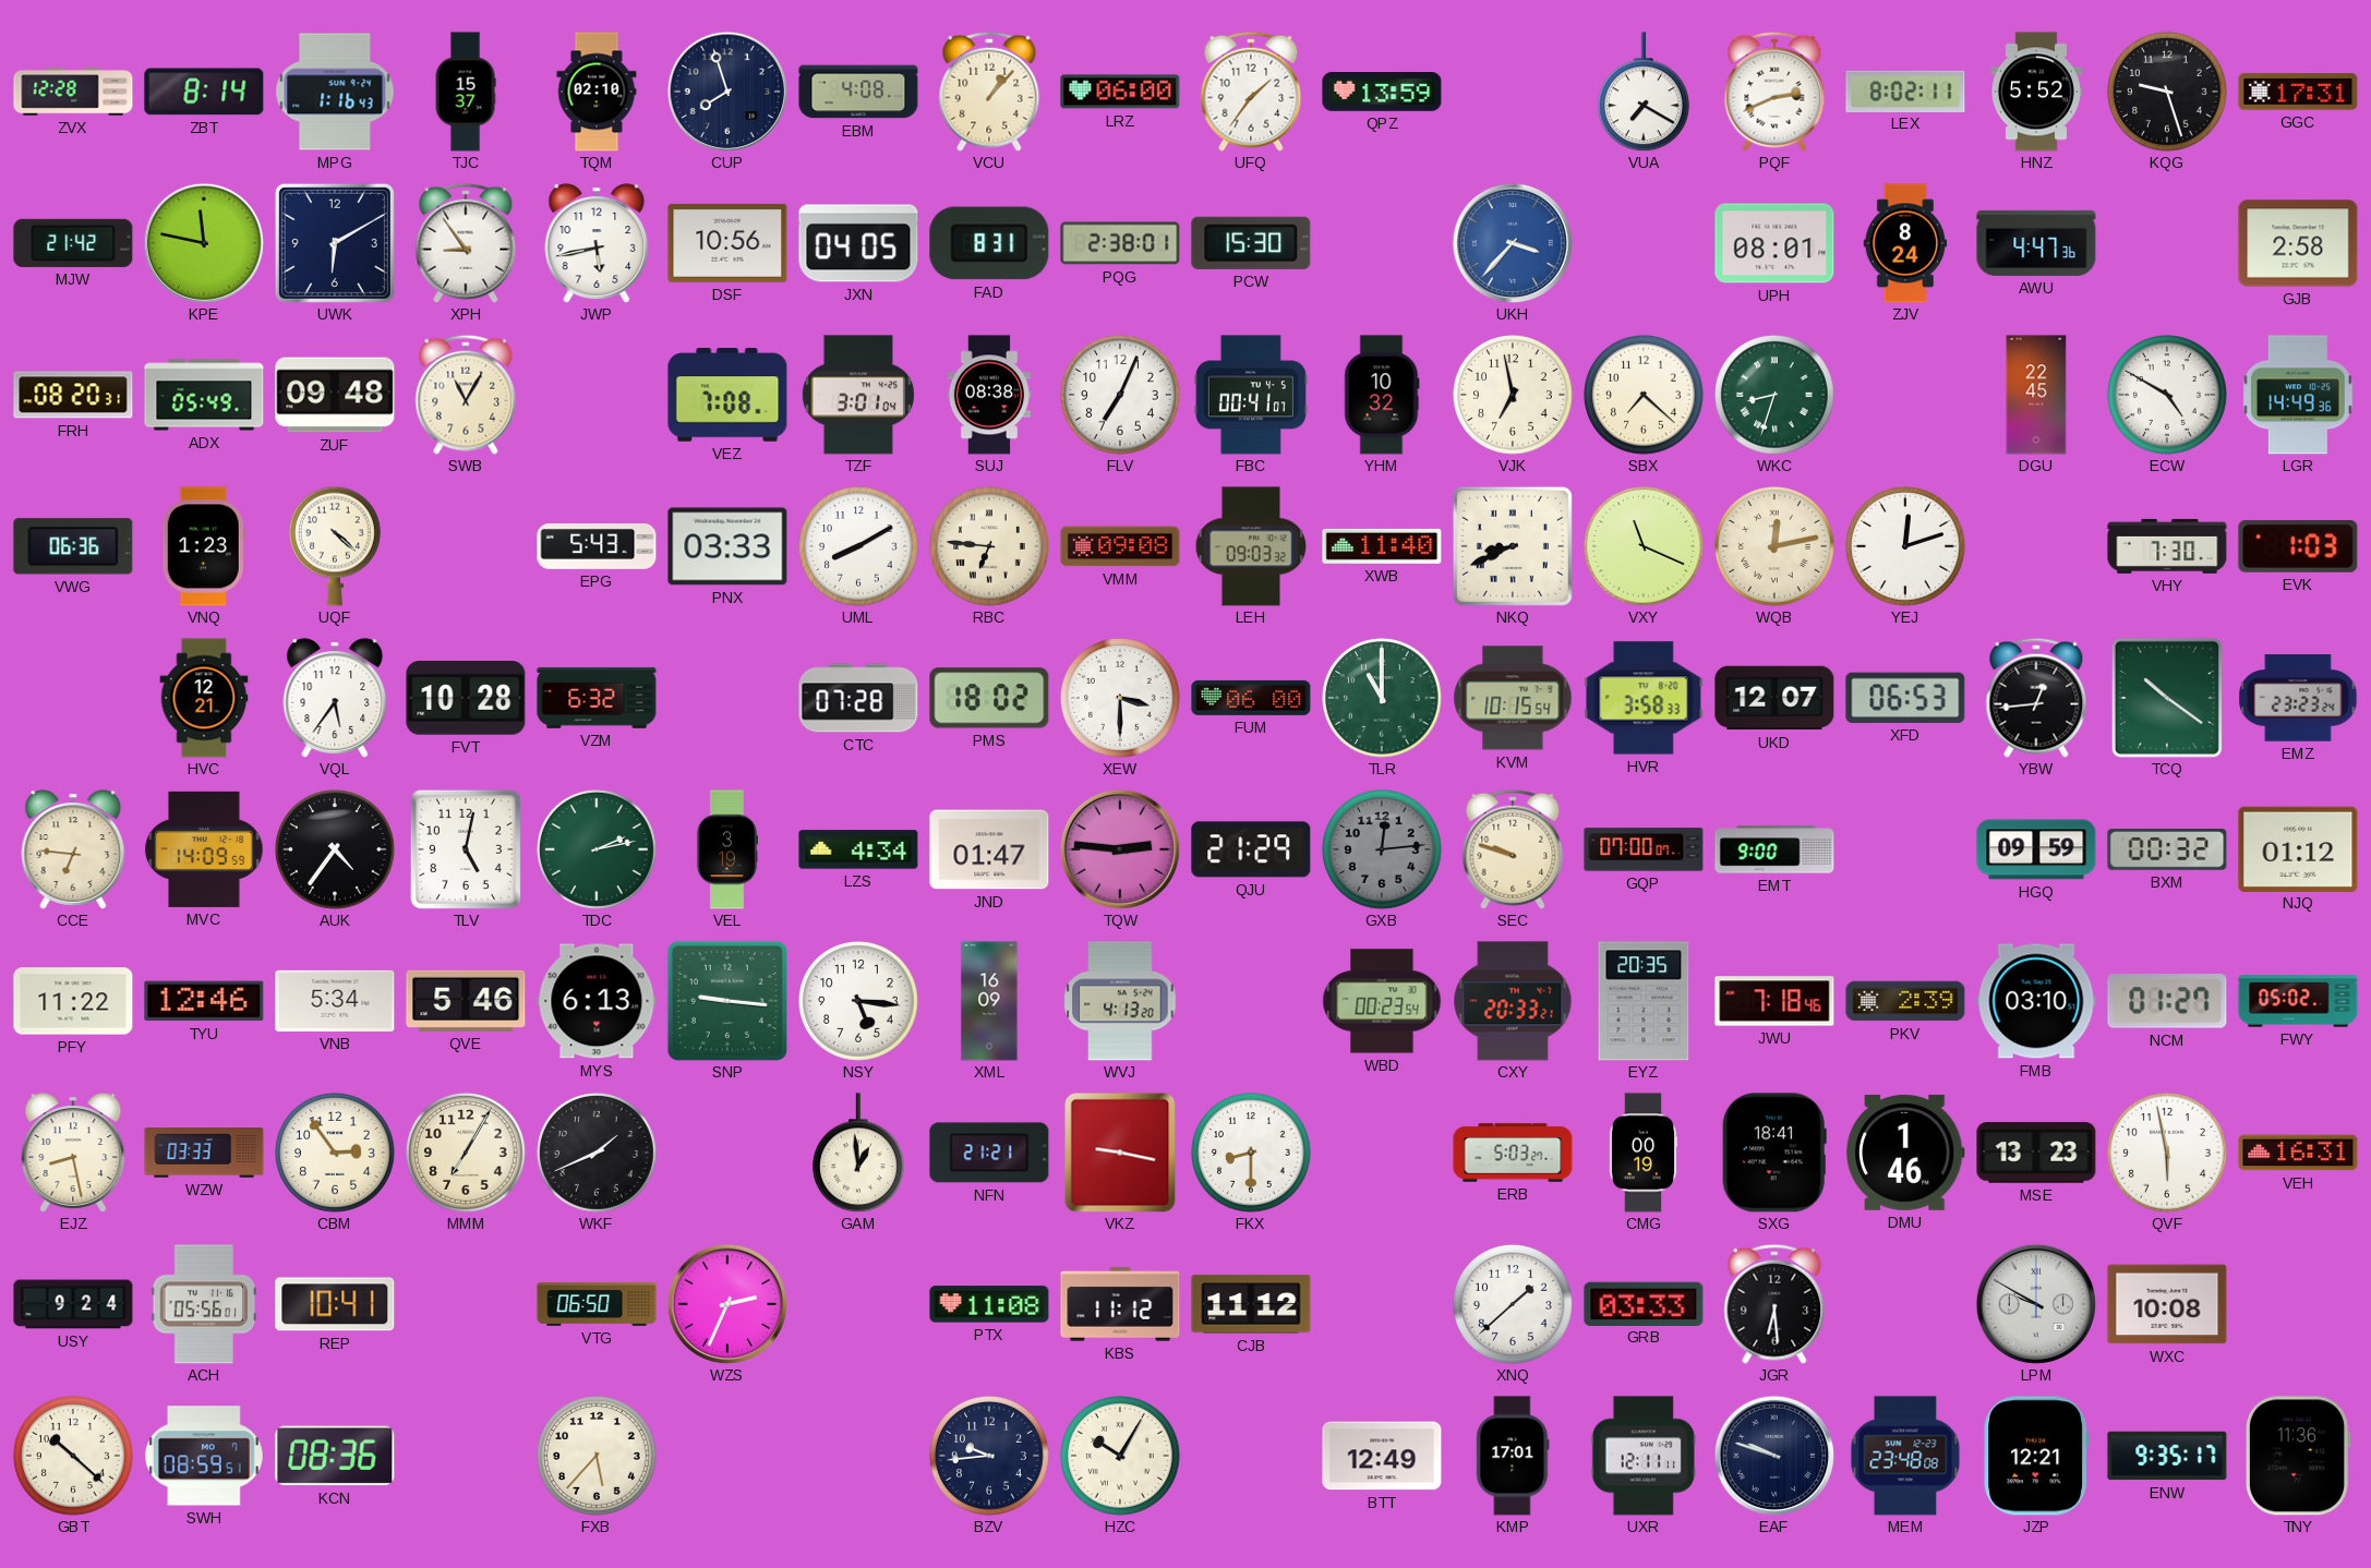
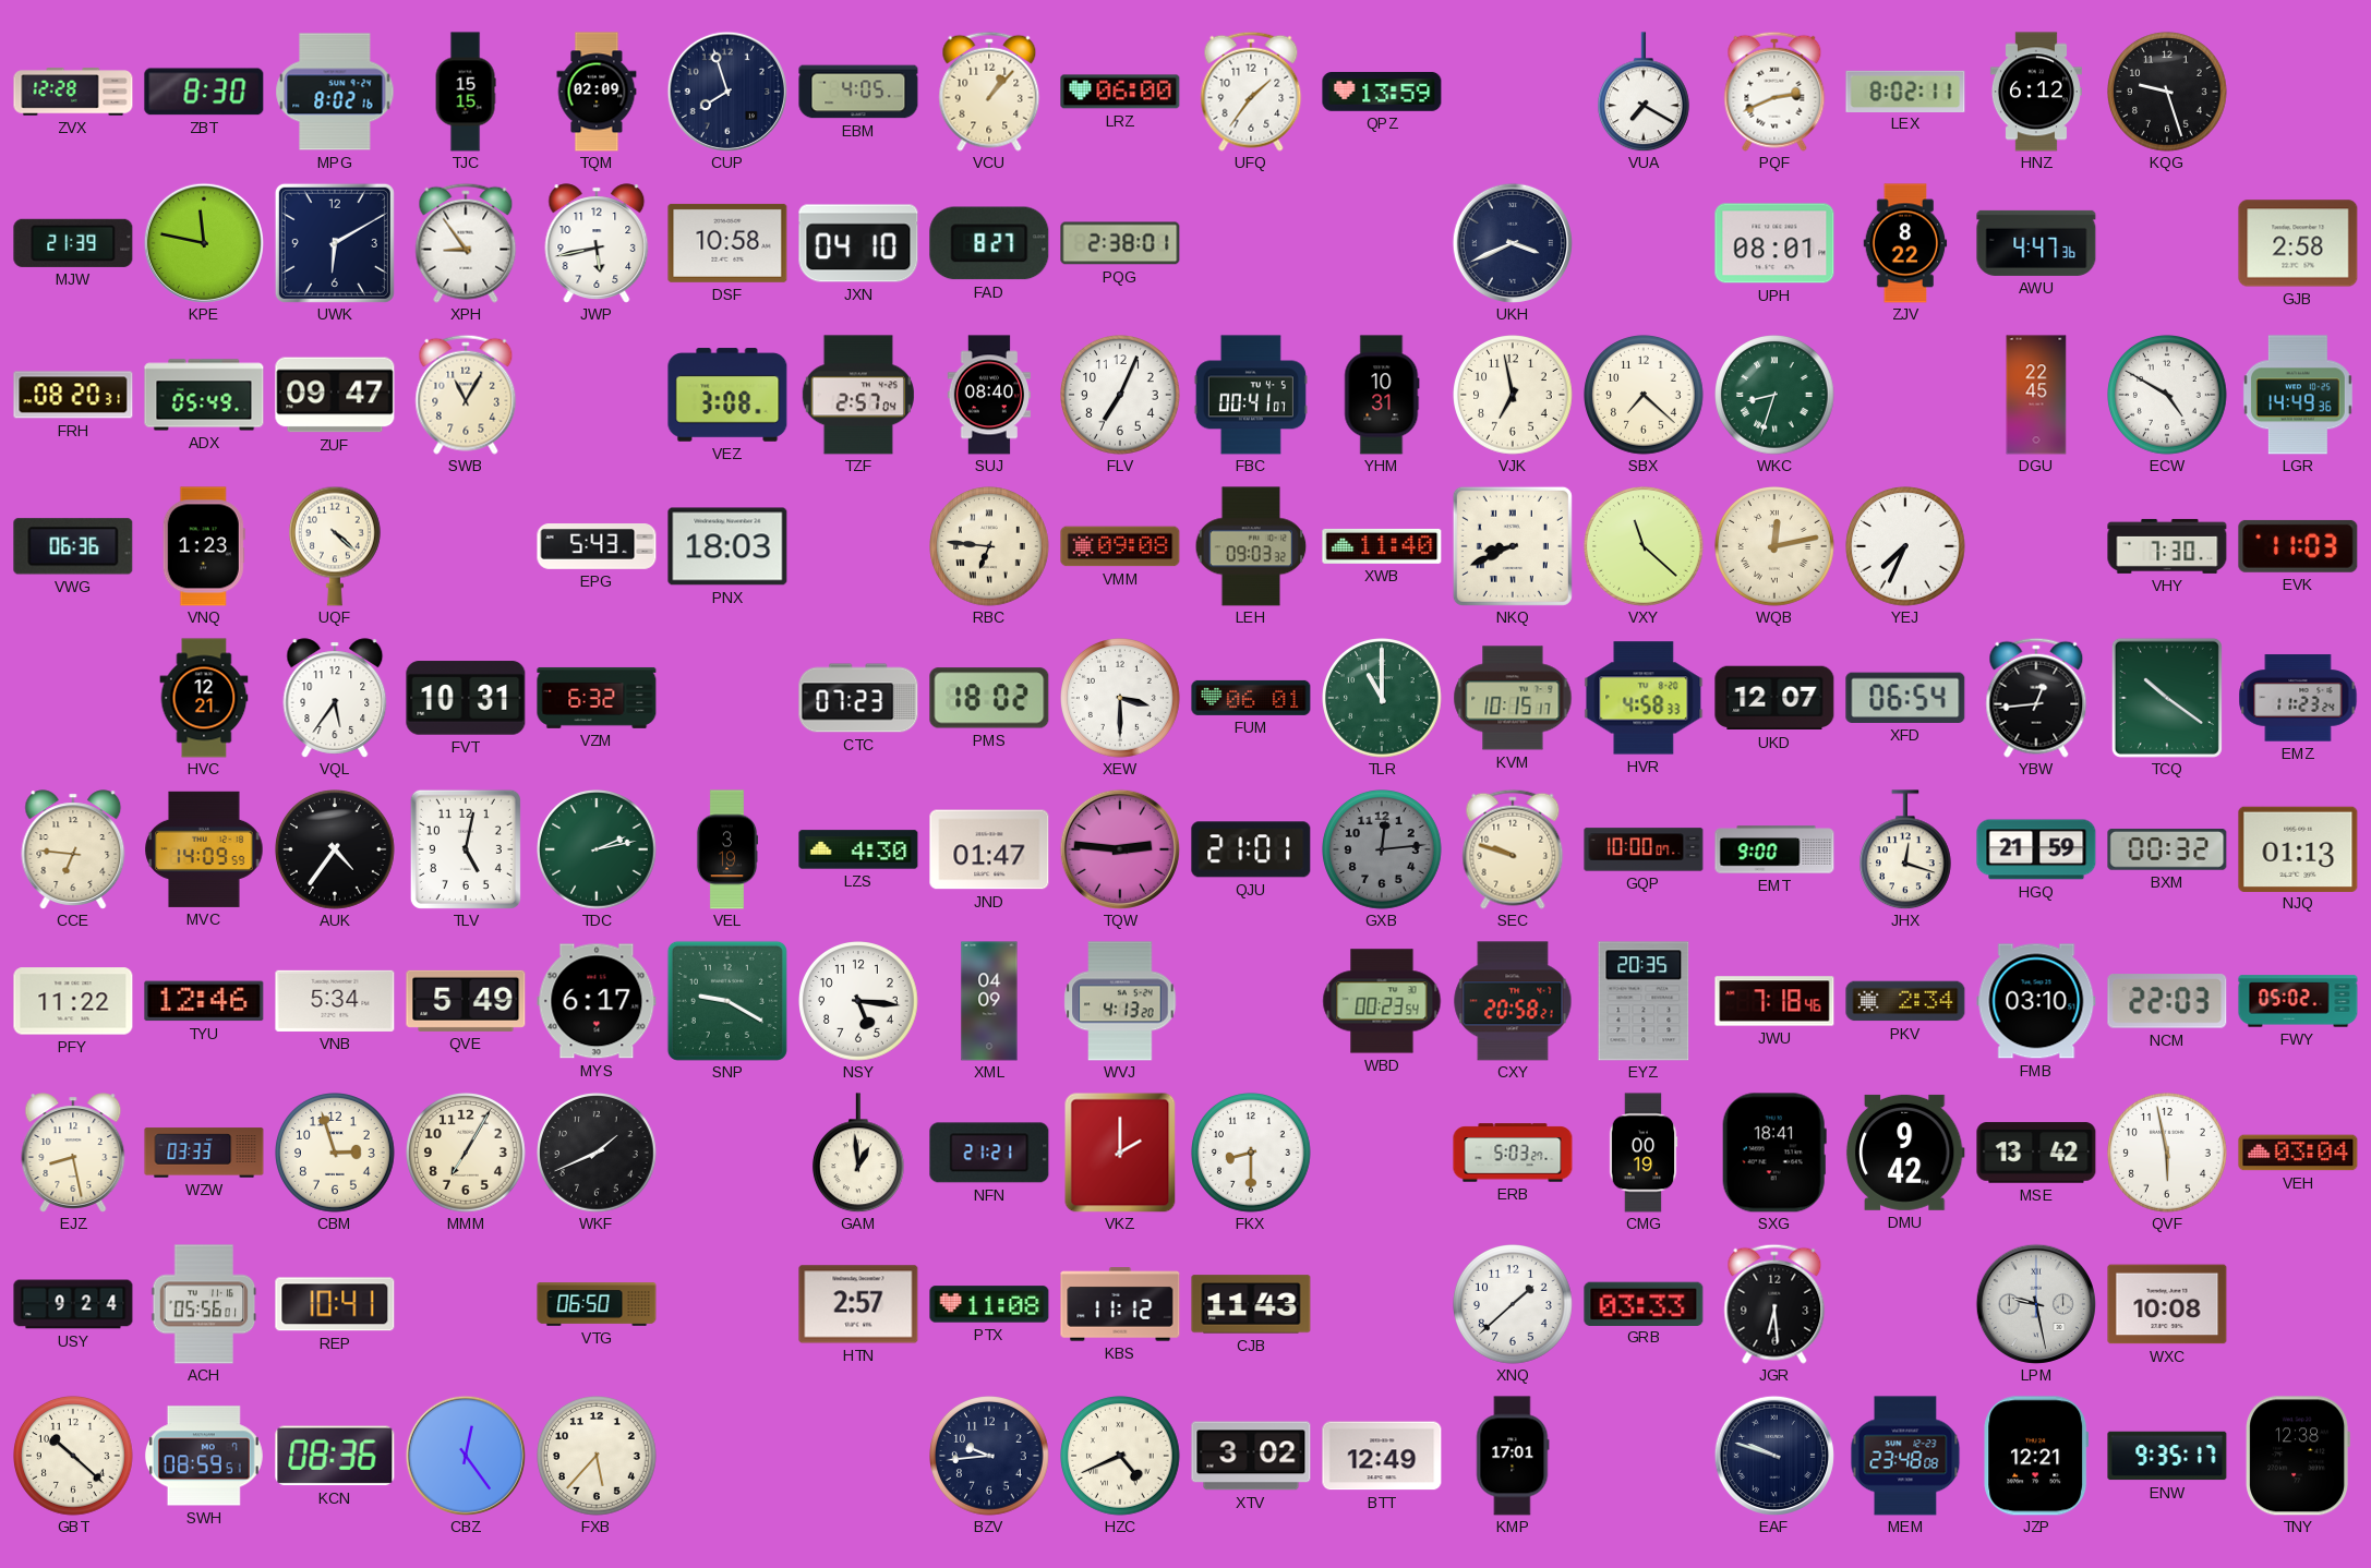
ZBT: 8:14 -> 8:30 (204, 92)
MPG: 1:16 -> 8:02 (335, 92)
TJC: 15:37 -> 15:15 (466, 92)
TQM: 02:10 -> 02:09 (597, 92)
EBM: 4:08 -> 4:05 (858, 92)
HNZ: 5:52 -> 6:12 (2036, 92)
GGC: 17:31 -> none (2298, 92)
MJW: 21:42 -> 21:39 (73, 243)
DSF: 10:56 -> 10:58 (727, 243)
JXN: 04:05 -> 04:10 (858, 243)
FAD: 8:31 -> 8:27 (989, 243)
PCW: 15:30 -> none (1251, 243)
UKH: 3:37 -> 3:41 (1513, 243)
UKH dial: blue -> navy (1513, 243)
ZJV: 8:24 -> 8:22 (1905, 243)
ZUF: 09:48 -> 09:47 (335, 395)
VEZ: 7:08 -> 3:08 (727, 395)
TZF: 3:01 -> 2:57 (858, 395)
SUJ: 08:38 -> 08:40 (988, 395)
YHM: 10:32 -> 10:31 (1382, 395)
PNX: 03:33 -> 18:03 (727, 546)
UML: 8:10 -> none (859, 547)
VXY: 11:19 -> 11:22 (1645, 547)
YEJ: 12:12 -> 7:34 (1906, 547)
EVK: 1:03 -> 11:03 (2298, 546)
FVT: 10:28 -> 10:31 (466, 698)
CTC: 07:28 -> 07:23 (858, 698)
FUM: 06:00 -> 06:01 (1251, 698)
KVM: 10:15:54 -> 10:15:17 (1513, 698)
HVR: 3:58 -> 4:58 (1644, 698)
XFD: 06:53 -> 06:54 (1905, 698)
EMZ: 23:23 -> 11:23 (2298, 698)
LZS: 4:34 -> 4:30 (858, 849)
QJU: 21:29 -> 21:01 (1251, 849)
GQP: 07:00 -> 10:00 (1644, 849)
JHX: none -> 12:18 (1905, 849)
HGQ: 09:59 -> 21:59 (2036, 849)
NJQ: 01:12 -> 01:13 (2298, 848)
QVE: 5:46 -> 5:49 (466, 1001)
MYS: 6:13 -> 6:17 (597, 1001)
SNP: 9:16 -> 9:20 (727, 1001)
XML: 16:09 -> 04:09 (989, 1001)
CXY: 20:33 -> 20:58 (1513, 1001)
PKV: 2:39 -> 2:34 (1905, 1001)
NCM: 01:27 -> 22:03 (2167, 1001)
CBM: 2:54 -> 2:57 (336, 1154)
VKZ: 9:17 -> 2:00 (1120, 1153)
DMU: 1:46 -> 9:42 (1905, 1153)
MSE: 13:23 -> 13:42 (2036, 1153)
VEH: 16:31 -> 03:04 (2298, 1153)
WZS: 2:34 -> none (727, 1304)
HTN: none -> 2:57 (858, 1304)
CJB: 11:12 -> 11:43 (1251, 1304)
LPM: 9:50 -> 9:28 (2036, 1304)
CBZ: none -> 12:24 (466, 1456)
HZC: 10:05 -> 4:41 (1121, 1457)
XTV: none -> 3:02 (1251, 1456)
UXR: 12:11 -> none (1644, 1456)
TNY: 11:36 -> 12:38 (2297, 1456)
